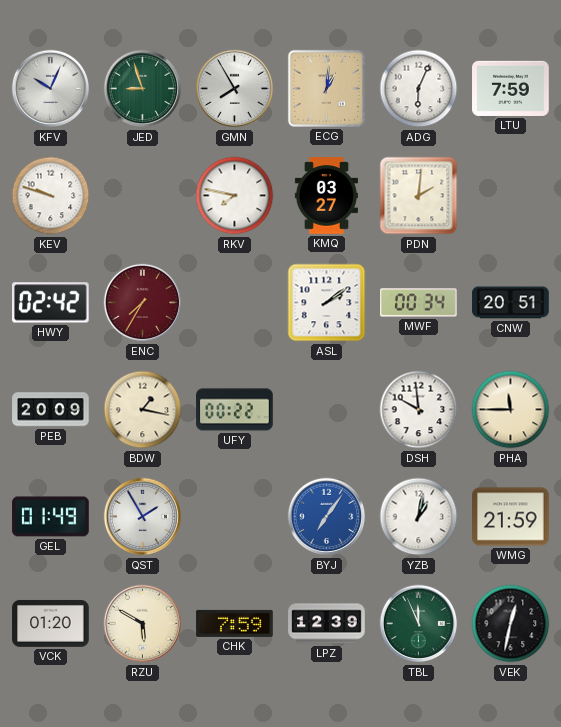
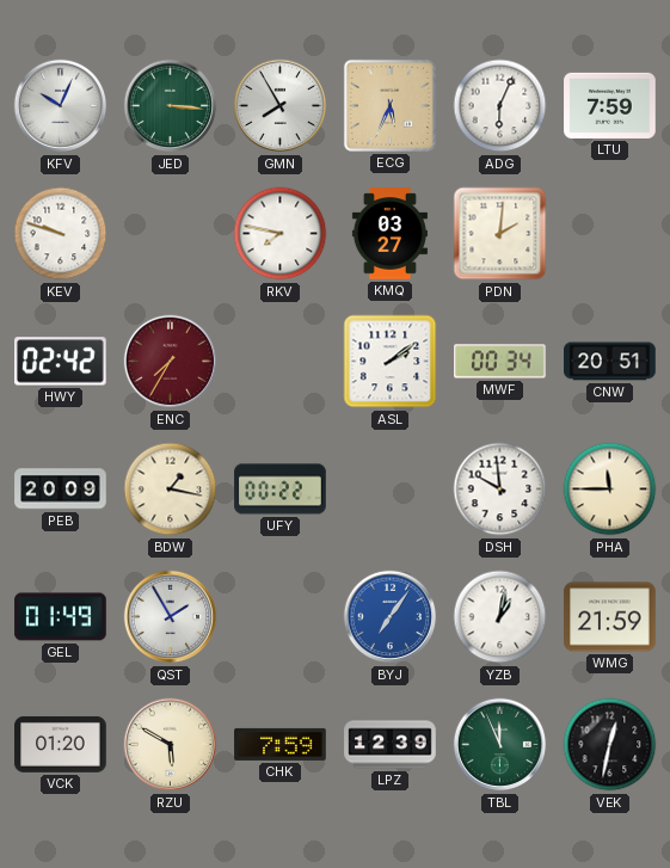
JED: 8:57 -> 3:16 (171, 106)
ECG: 1:01 -> 5:34 (389, 105)
